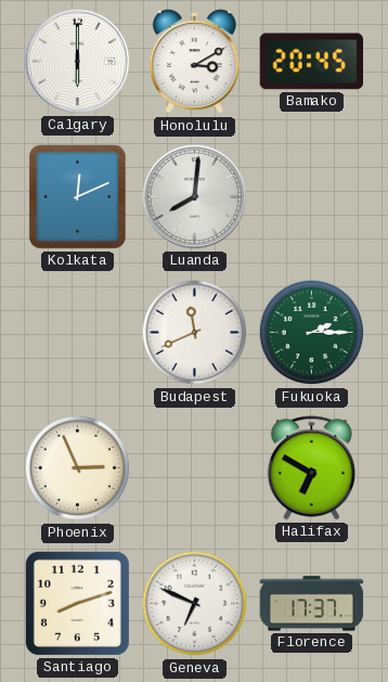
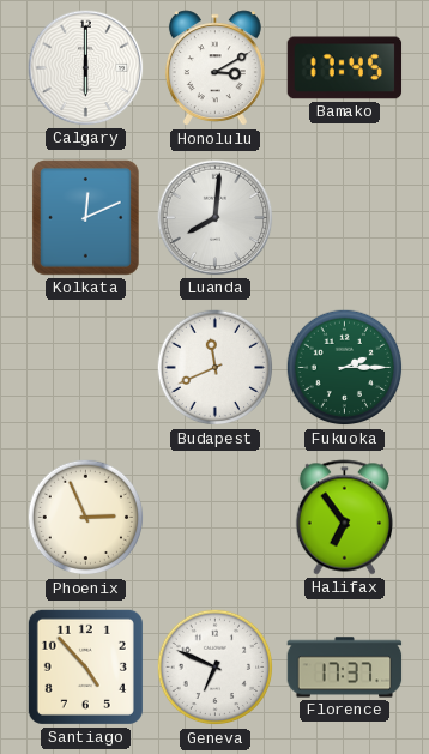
Bamako: 20:45 -> 17:45 (345, 68)
Halifax: 6:50 -> 6:54 (345, 518)
Santiago: 8:12 -> 4:53 (85, 666)
